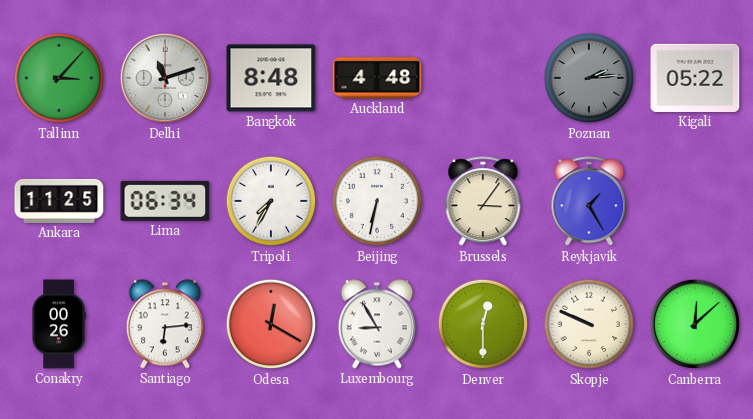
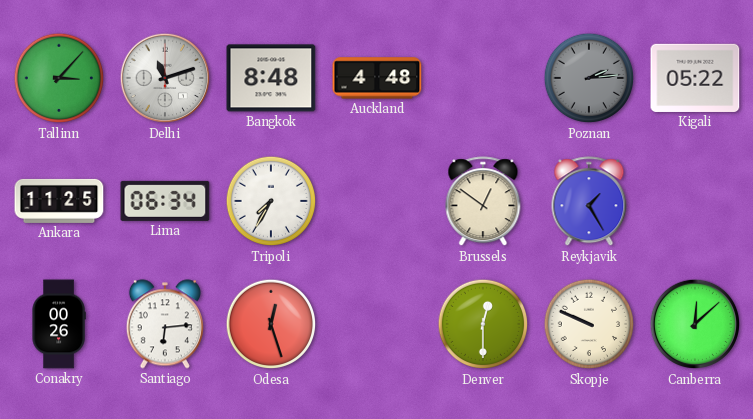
Beijing: 6:32 -> none (377, 201)
Brussels: 3:06 -> 12:51 (483, 202)
Odesa: 12:20 -> 12:27 (271, 324)
Luxembourg: 8:55 -> none (377, 324)
